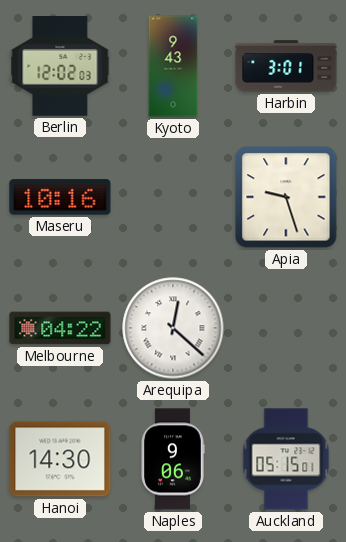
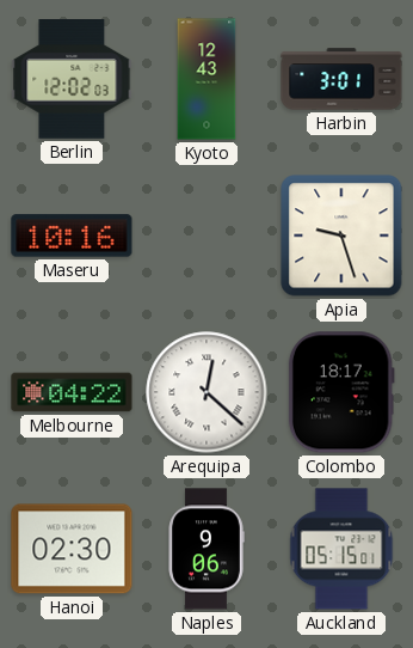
Kyoto: 9:43 -> 12:43 (207, 79)
Colombo: none -> 18:17 (341, 392)
Hanoi: 14:30 -> 02:30 (72, 549)
